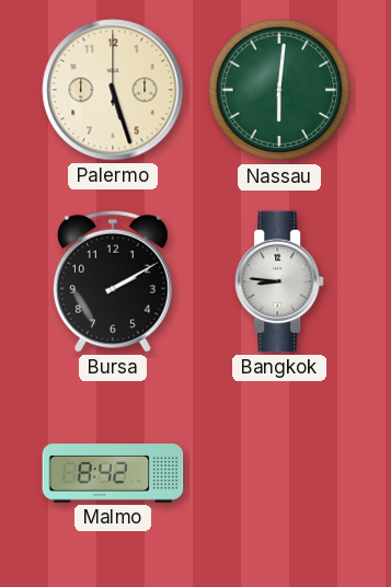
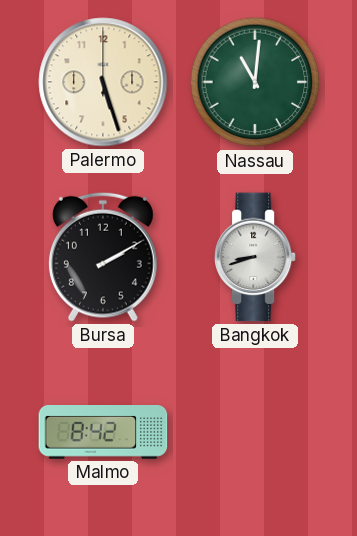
Nassau: 6:01 -> 11:01 (255, 82)
Bangkok: 8:46 -> 8:42 (255, 257)
